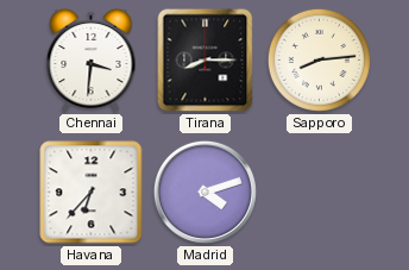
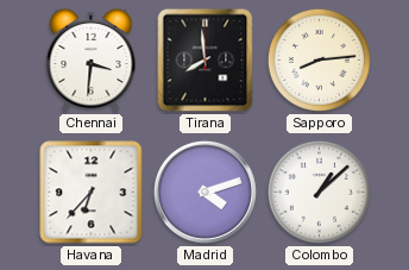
Tirana: 8:15 -> 7:59 (206, 61)
Colombo: none -> 1:08 (319, 191)
